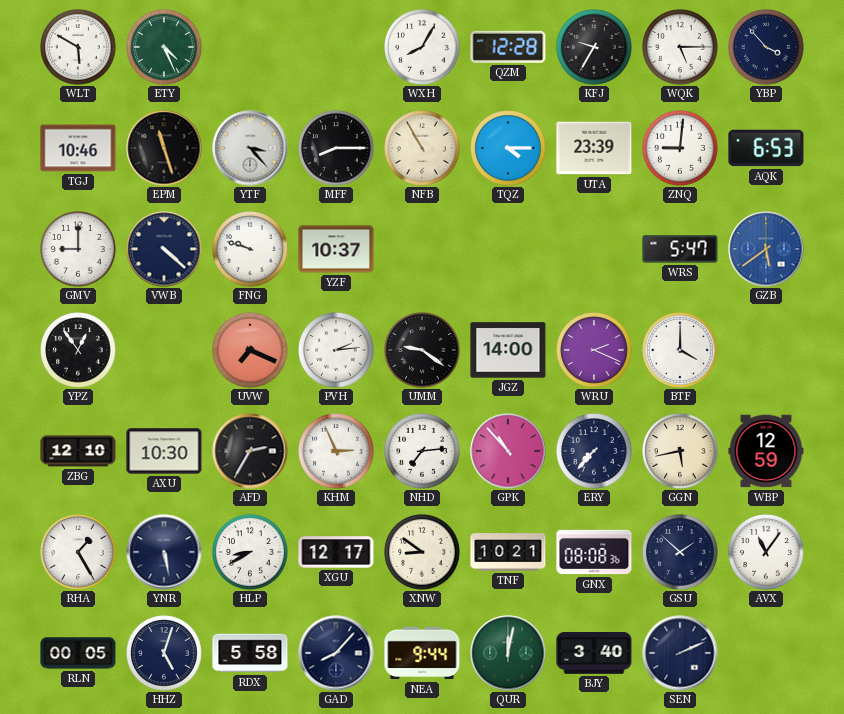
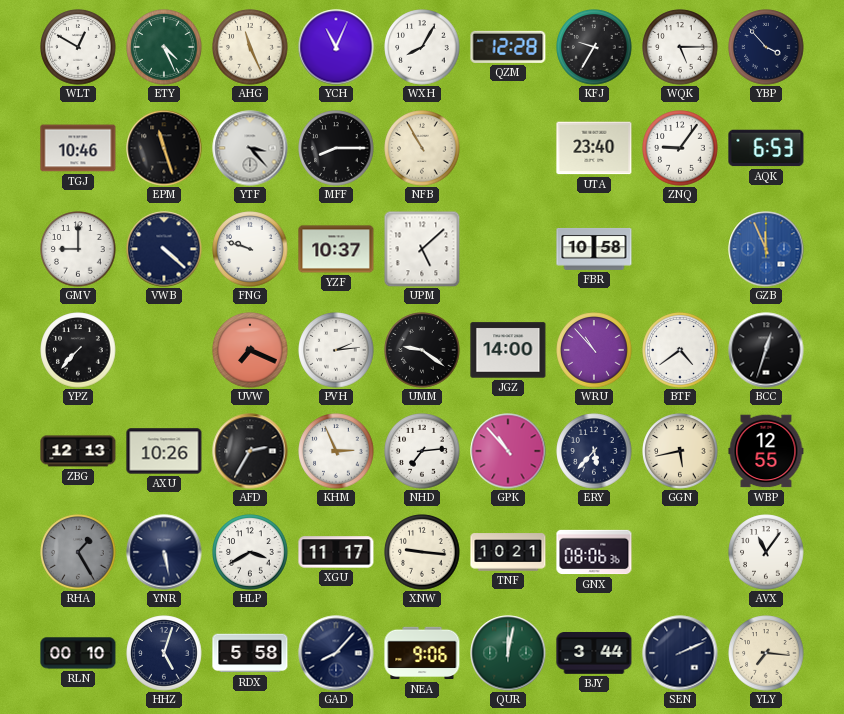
WLT: 5:50 -> 12:50 (78, 47)
AHG: none -> 11:26 (250, 47)
YCH: none -> 11:04 (336, 47)
TQZ: 4:15 -> none (508, 148)
UTA: 23:39 -> 23:40 (594, 148)
ZNQ: 9:01 -> 9:06 (680, 148)
UPM: none -> 5:08 (422, 249)
FBR: none -> 10:58 (594, 249)
WRS: 5:47 -> none (680, 249)
GZB: 5:39 -> 11:56 (766, 249)
YPZ: 12:54 -> 7:37 (78, 350)
WRU: 2:19 -> 10:53 (594, 350)
BTF: 4:00 -> 4:39 (680, 350)
BCC: none -> 12:33 (766, 350)
ZBG: 12:10 -> 12:13 (78, 451)
AXU: 10:30 -> 10:26 (164, 451)
ERY: 7:37 -> 5:37 (594, 451)
WBP: 12:59 -> 12:55 (766, 451)
RHA dial: white -> grey (78, 552)
HLP: 8:40 -> 3:40 (250, 552)
XGU: 12:17 -> 11:17 (336, 552)
XNW: 8:51 -> 9:16 (422, 552)
GNX: 08:08 -> 08:06 (594, 552)
GSU: 1:52 -> none (680, 552)
RLN: 00:05 -> 00:10 (78, 653)
NEA: 9:44 -> 9:06 (422, 653)
BJY: 3:40 -> 3:44 (594, 654)
YLY: none -> 7:16 (766, 653)
